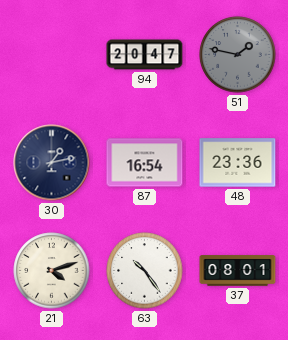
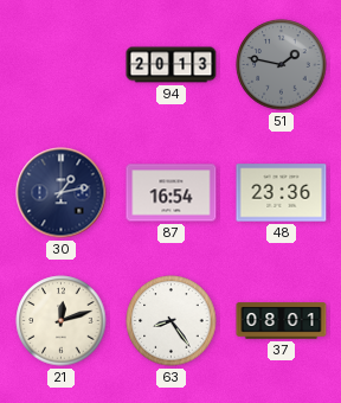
94: 20:47 -> 20:13 (172, 65)
21: 4:12 -> 12:12 (62, 321)
63: 10:24 -> 8:24 (172, 321)
